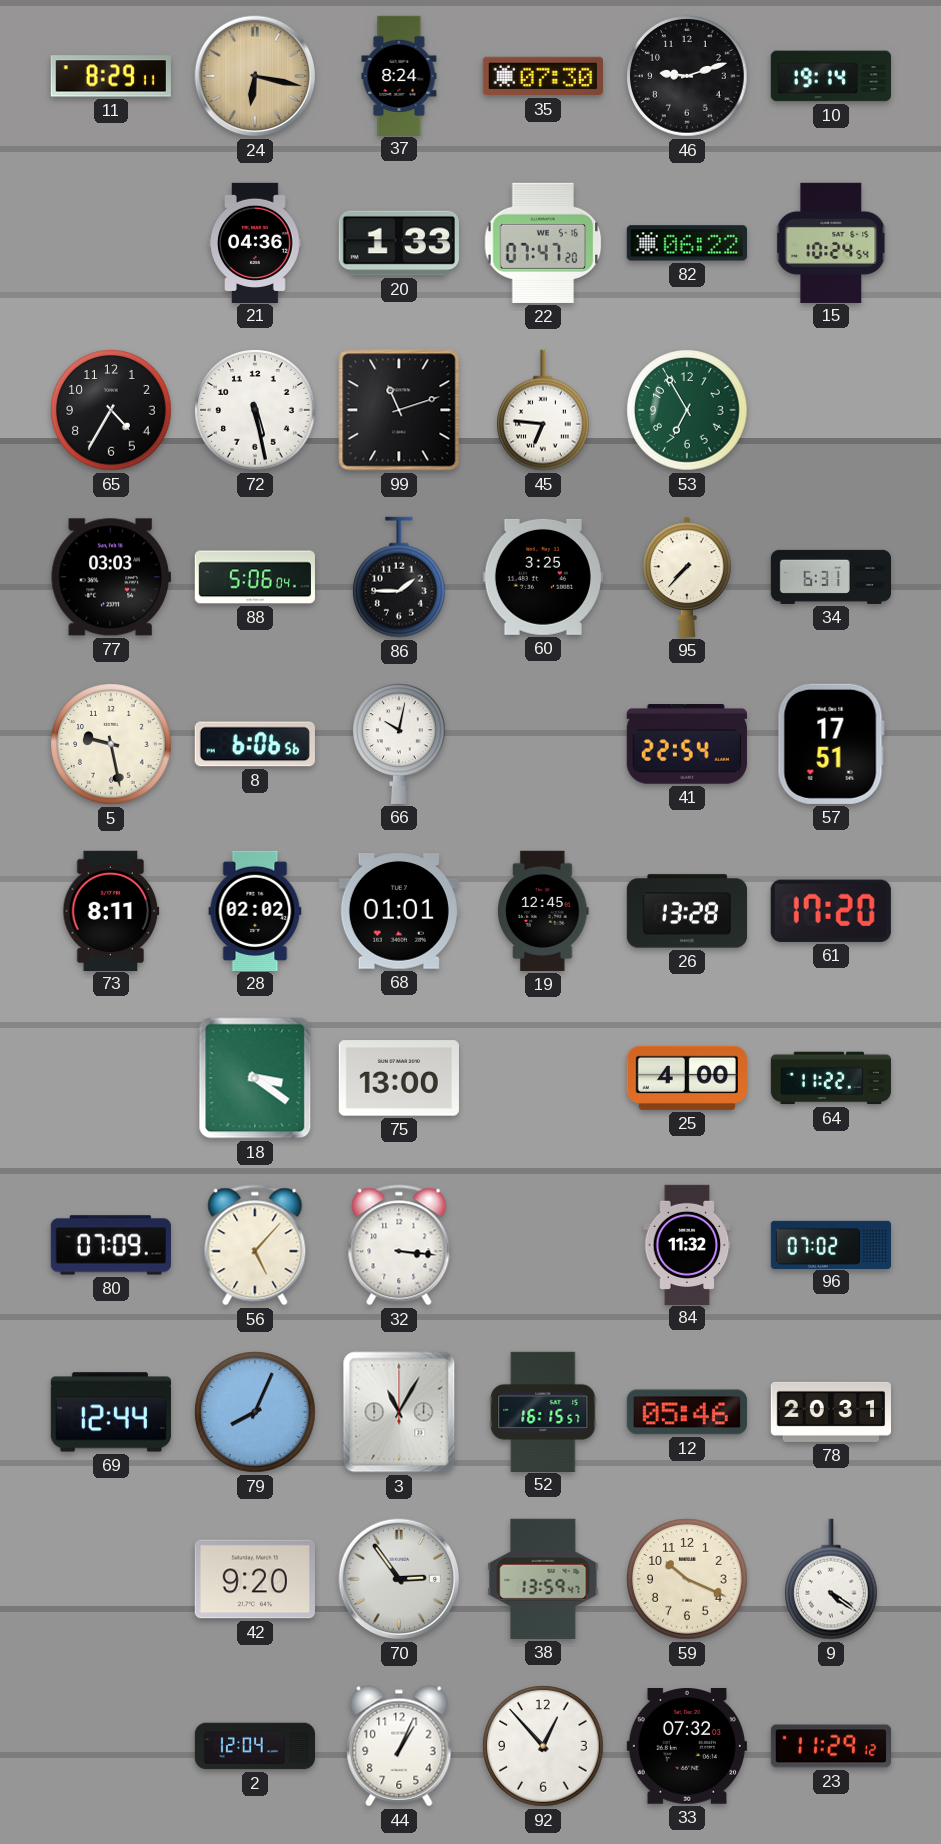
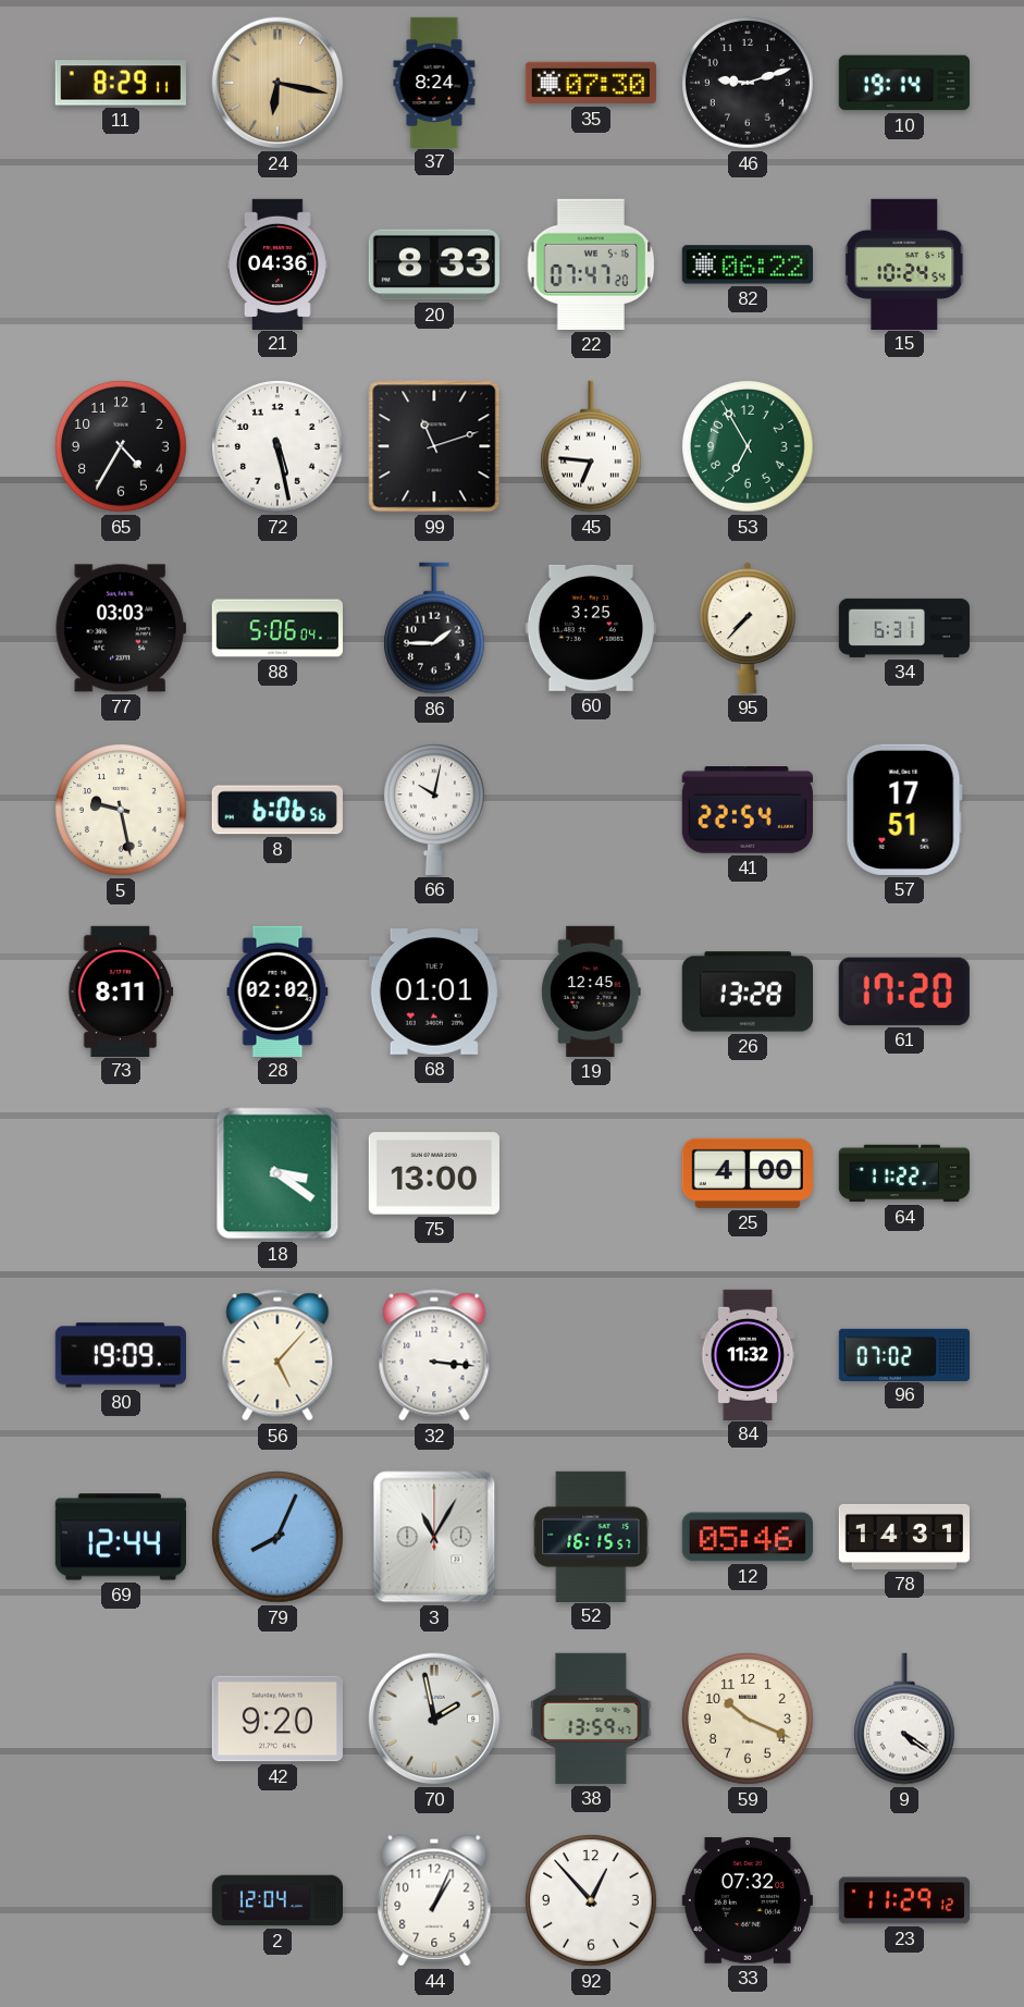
20: 1:33 -> 8:33 (434, 264)
80: 07:09 -> 19:09 (121, 1355)
78: 20:31 -> 14:31 (903, 1537)
70: 2:54 -> 1:58 (434, 1719)
